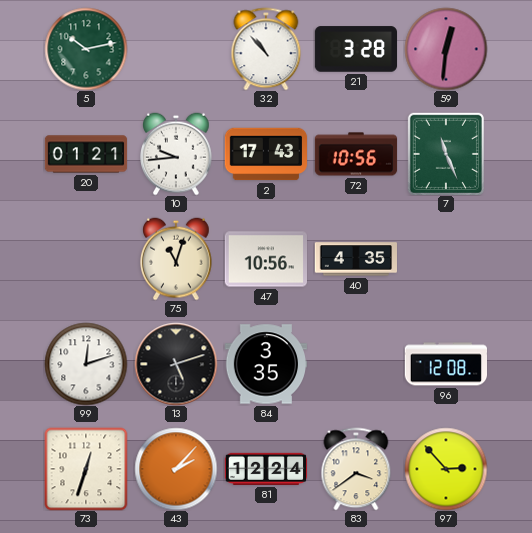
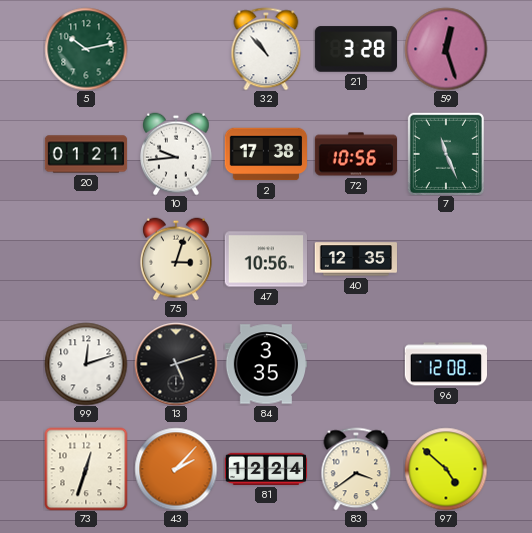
59: 12:31 -> 12:27 (446, 49)
2: 17:43 -> 17:38 (266, 154)
75: 11:03 -> 3:03 (177, 259)
40: 4:35 -> 12:35 (355, 259)
97: 2:53 -> 4:52 (446, 469)
